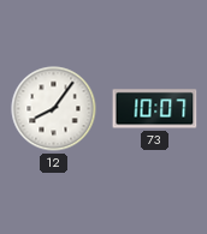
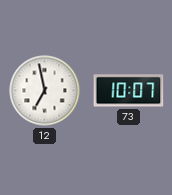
12: 8:06 -> 6:58 (45, 91)
